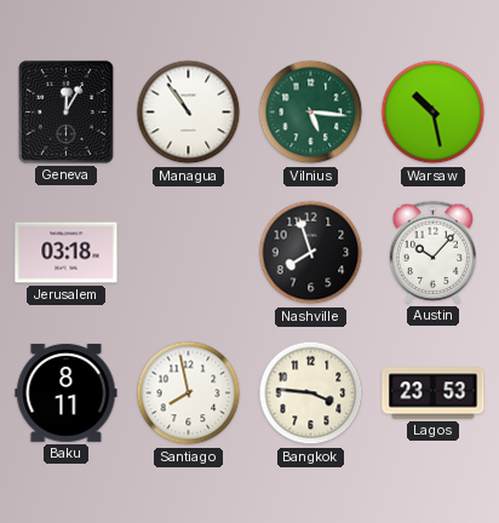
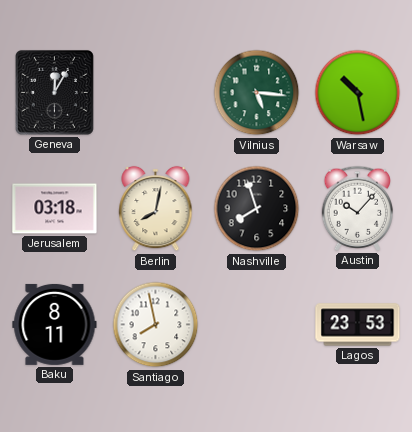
Managua: 10:54 -> none (189, 113)
Berlin: none -> 8:02 (156, 209)
Bangkok: 3:46 -> none (311, 393)
